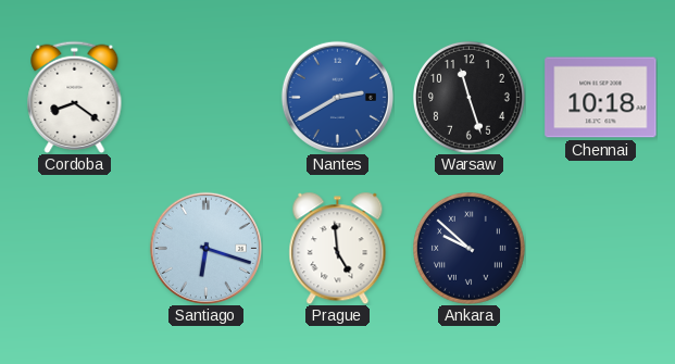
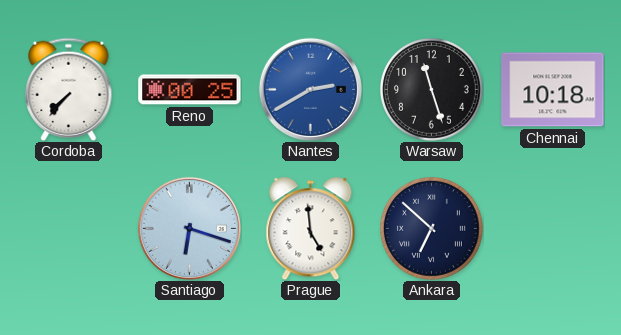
Cordoba: 8:21 -> 7:37 (69, 89)
Reno: none -> 00:25 (190, 90)
Ankara: 9:52 -> 6:52 (432, 229)
